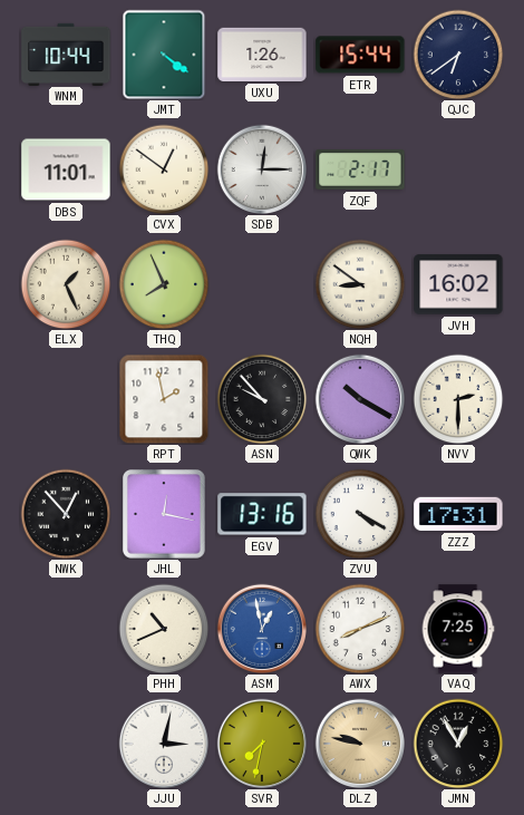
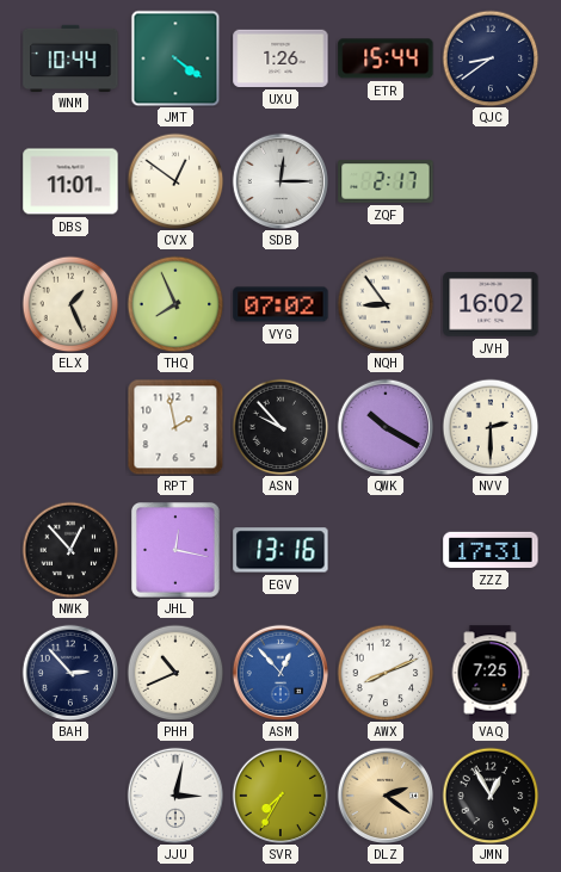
QJC: 6:39 -> 8:39 (491, 58)
VYG: none -> 07:02 (280, 304)
NQH: 8:51 -> 8:54 (386, 304)
ZVU: 4:20 -> none (360, 514)
BAH: none -> 2:53 (69, 672)
ASM: 12:58 -> 12:53 (279, 672)
SVR: 7:32 -> 7:35 (279, 794)
DLZ: 9:47 -> 2:21 (384, 794)
